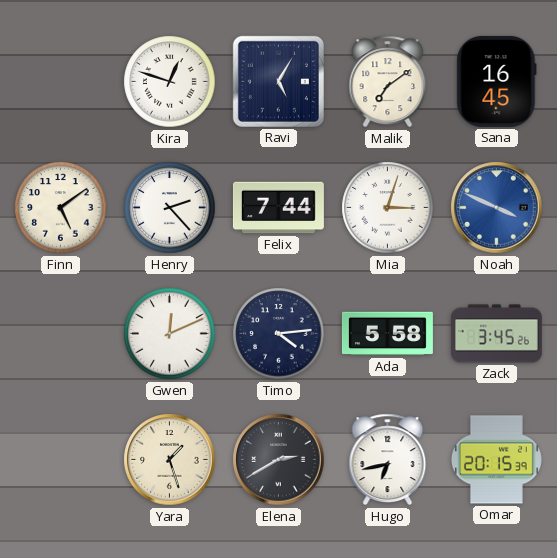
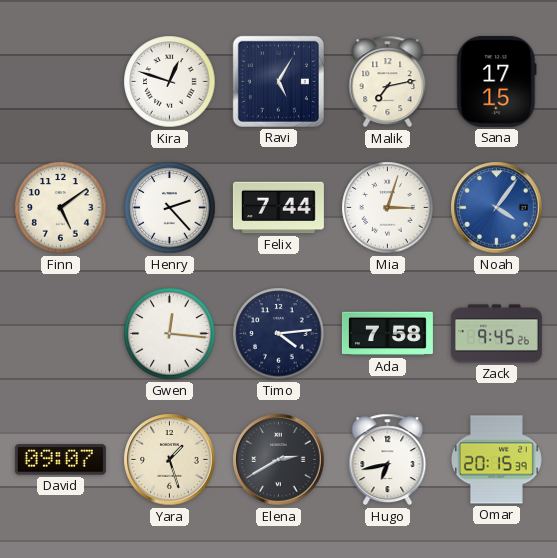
Malik: 7:09 -> 7:13 (388, 82)
Sana: 16:45 -> 17:15 (497, 81)
Noah: 3:49 -> 4:06 (497, 208)
Gwen: 12:11 -> 12:16 (170, 334)
Ada: 5:58 -> 7:58 (387, 334)
Zack: 3:45 -> 9:45 (496, 334)
David: none -> 09:07 (60, 460)
